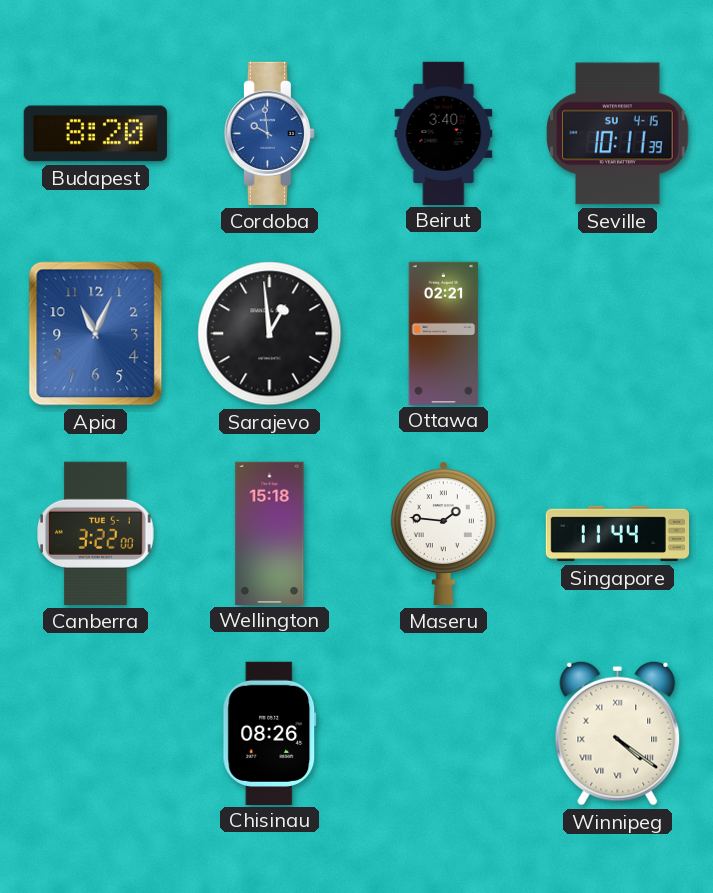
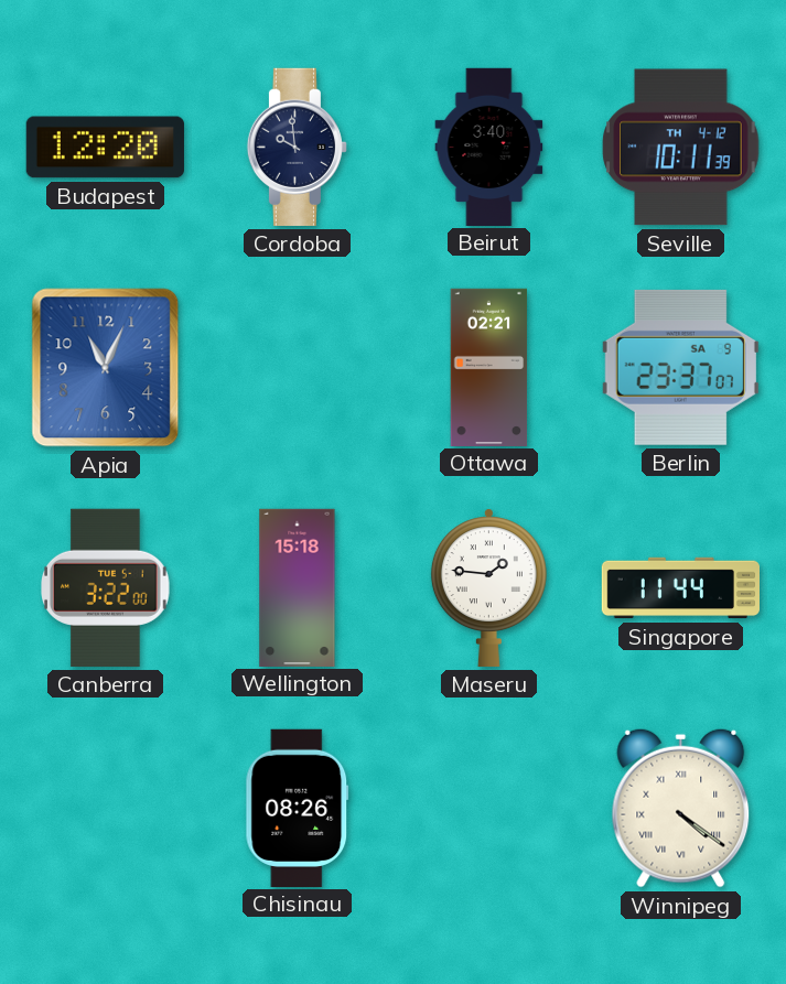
Budapest: 8:20 -> 12:20 (105, 148)
Cordoba dial: blue -> navy (297, 147)
Seville date: SU 4-15 -> TH 4-12 (681, 148)
Sarajevo: 12:59 -> none (270, 334)
Berlin: none -> 23:37 (680, 367)
